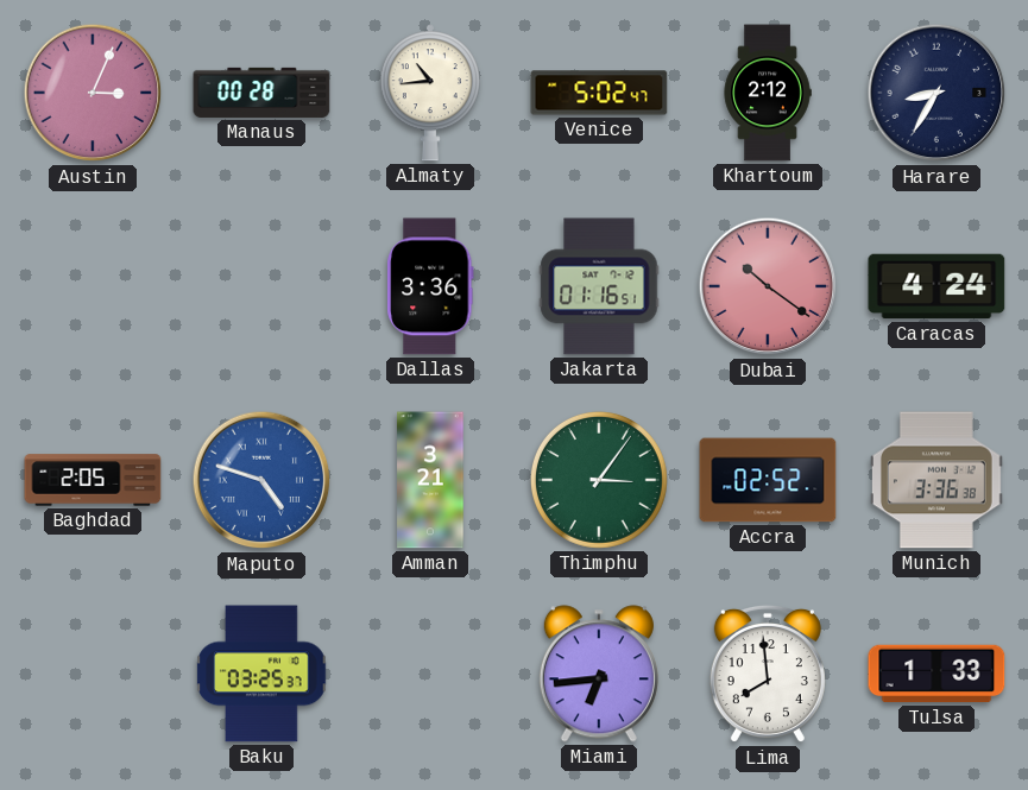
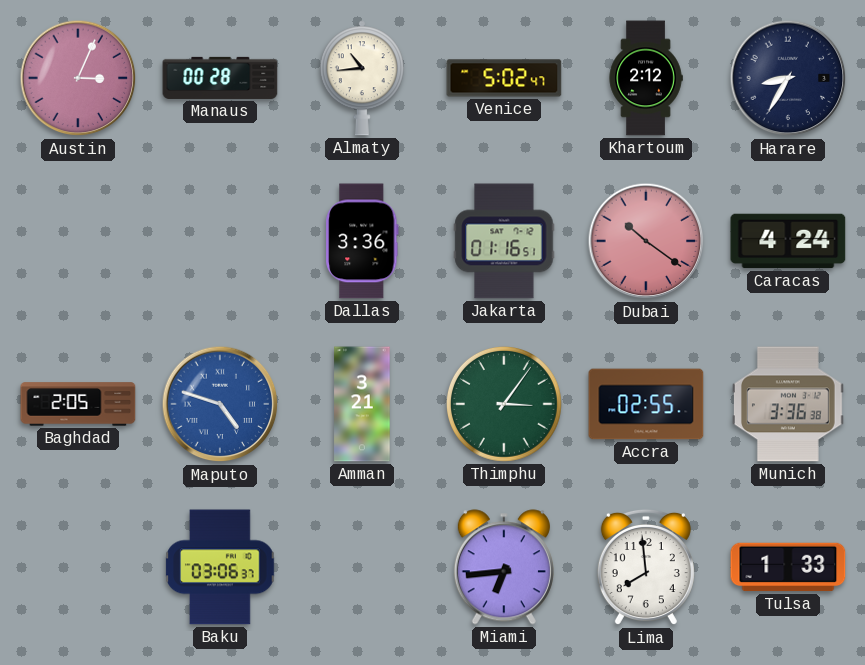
Accra: 02:52 -> 02:55 (646, 404)
Baku: 03:25 -> 03:06 (220, 567)
